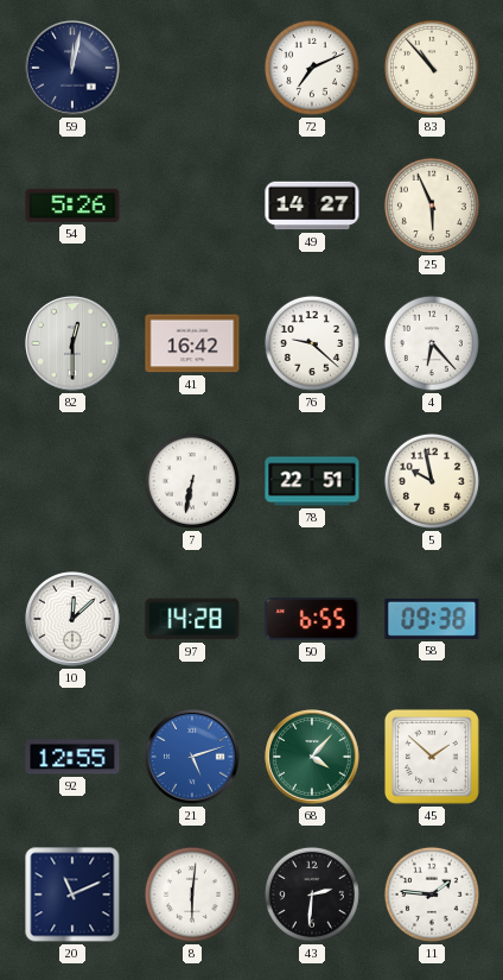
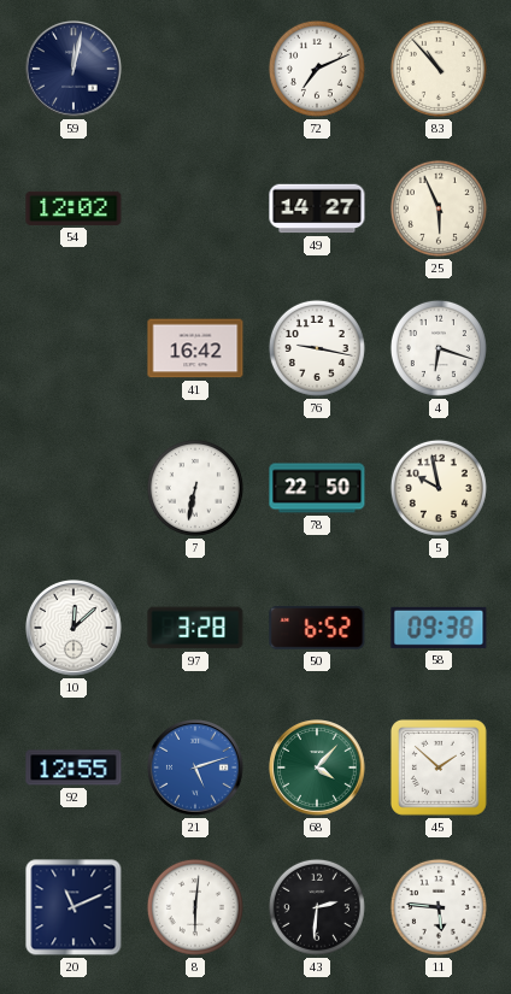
54: 5:26 -> 12:02 (74, 208)
82: 12:30 -> none (72, 343)
76: 9:22 -> 9:17 (317, 348)
4: 6:23 -> 6:18 (439, 348)
78: 22:51 -> 22:50 (317, 488)
97: 14:28 -> 3:28 (195, 628)
50: 6:55 -> 6:52 (317, 628)
11: 1:46 -> 5:46 (439, 907)
